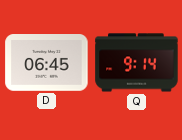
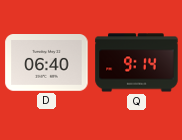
D: 06:45 -> 06:40 (47, 63)
